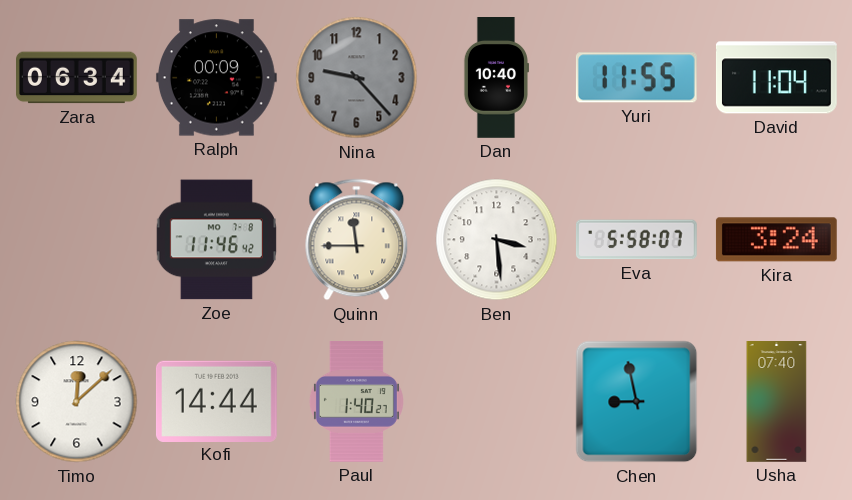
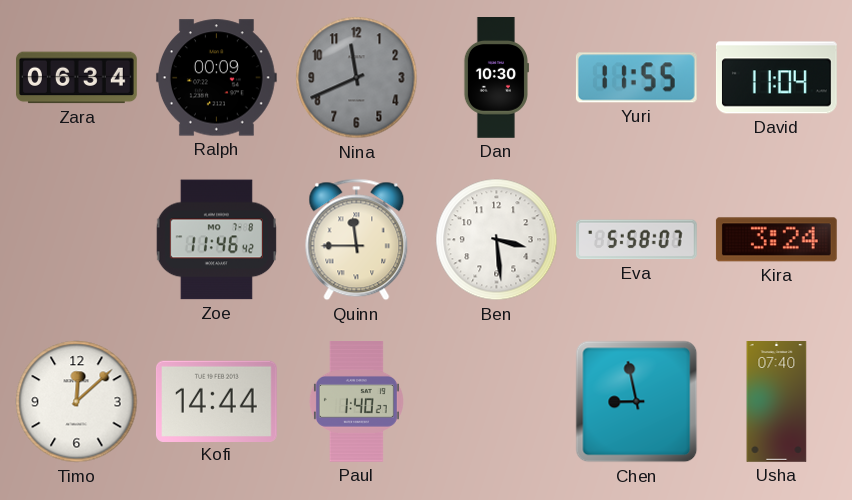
Nina: 9:23 -> 11:41 (357, 78)
Dan: 10:40 -> 10:30 (496, 78)
